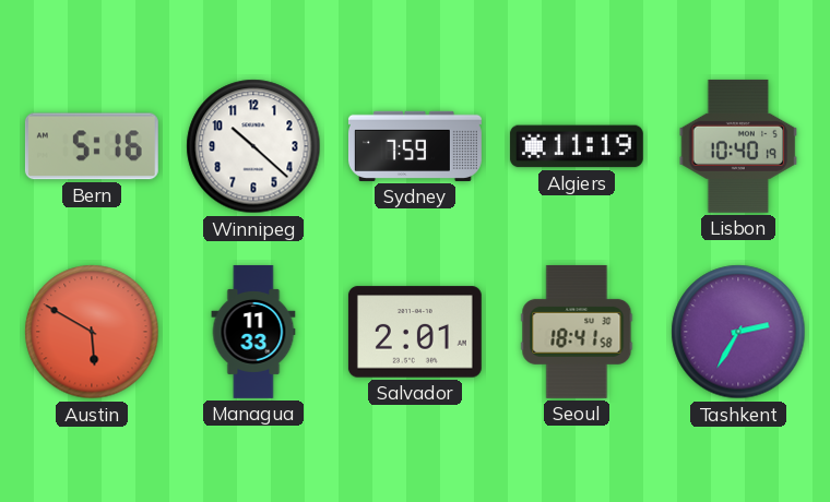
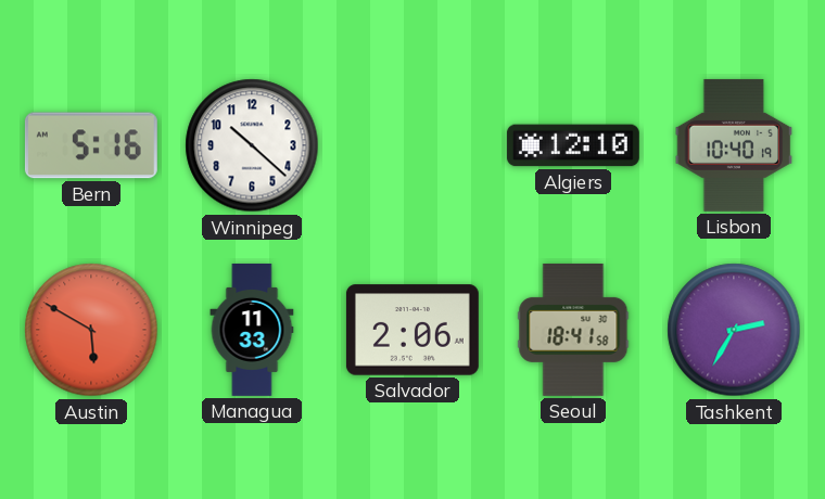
Sydney: 7:59 -> none (416, 146)
Algiers: 11:19 -> 12:10 (573, 145)
Salvador: 2:01 -> 2:06 (412, 330)
